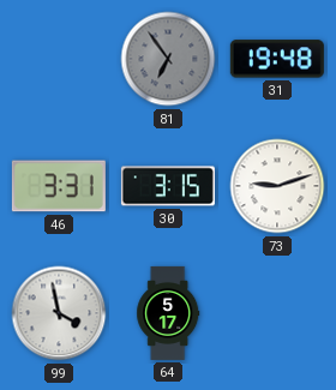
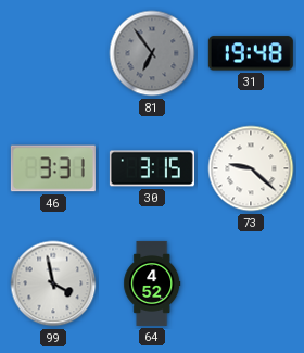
73: 9:12 -> 9:22 (251, 168)
64: 5:17 -> 4:52 (152, 283)
